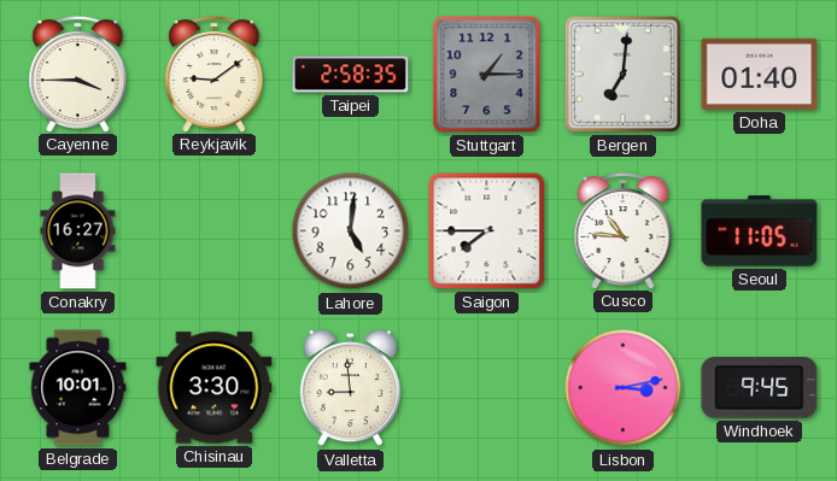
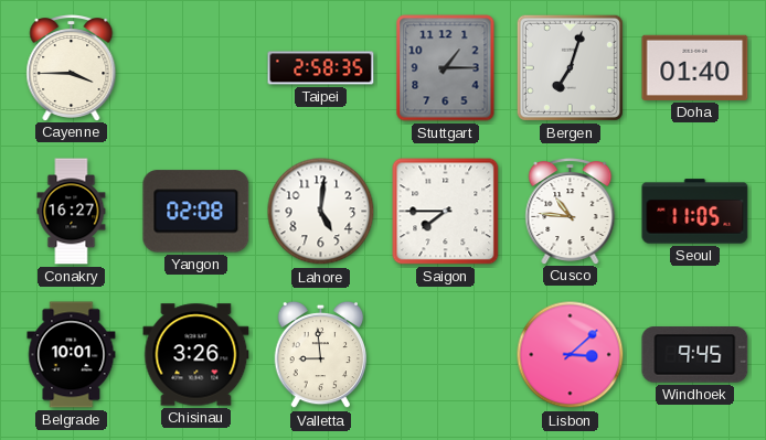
Reykjavik: 9:09 -> none (215, 75)
Bergen: 7:01 -> 7:03 (570, 67)
Yangon: none -> 02:08 (196, 212)
Chisinau: 3:30 -> 3:26 (196, 355)
Lisbon: 3:13 -> 3:08 (571, 355)
